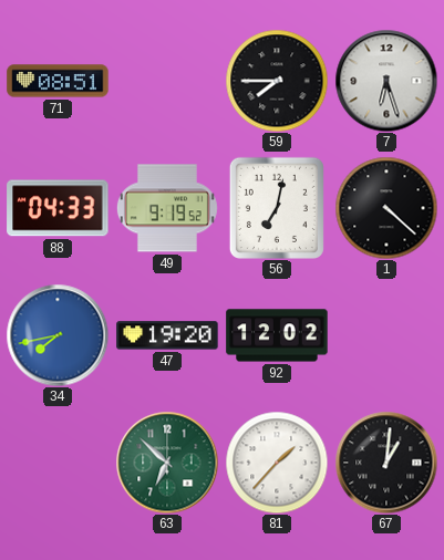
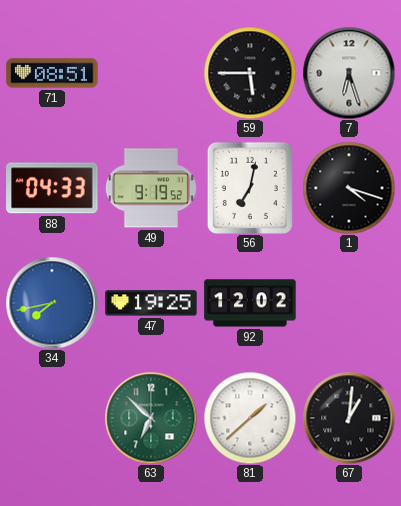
59: 7:45 -> 5:45 (250, 73)
1: 4:22 -> 4:18 (349, 188)
47: 19:20 -> 19:25 (151, 303)
81: 1:37 -> 1:38 (250, 418)
